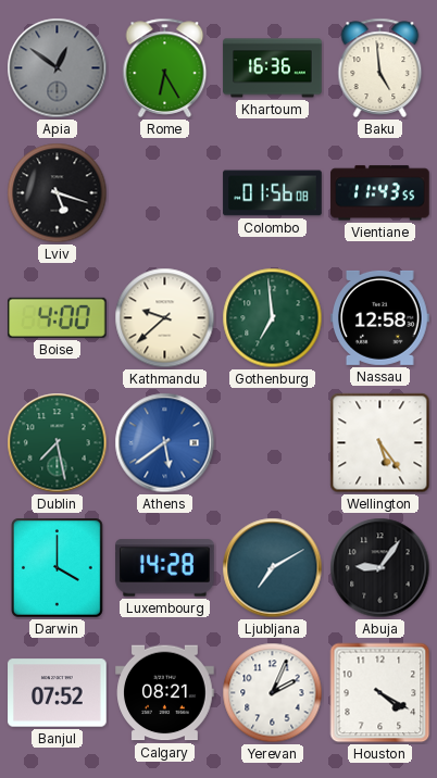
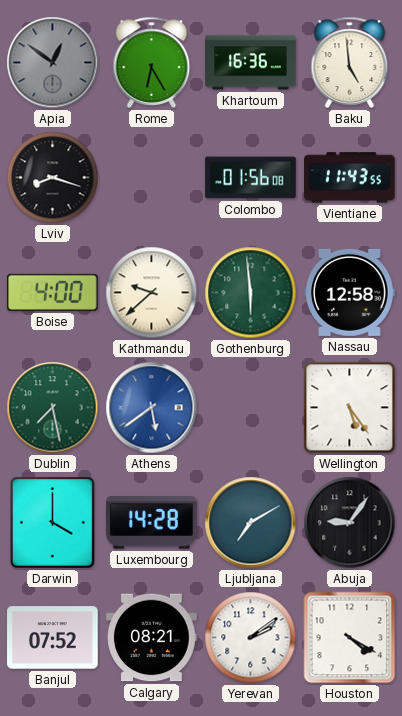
Lviv: 5:18 -> 8:18 (53, 178)
Gothenburg: 6:59 -> 5:59 (251, 293)
Yerevan: 2:04 -> 2:09 (251, 638)
